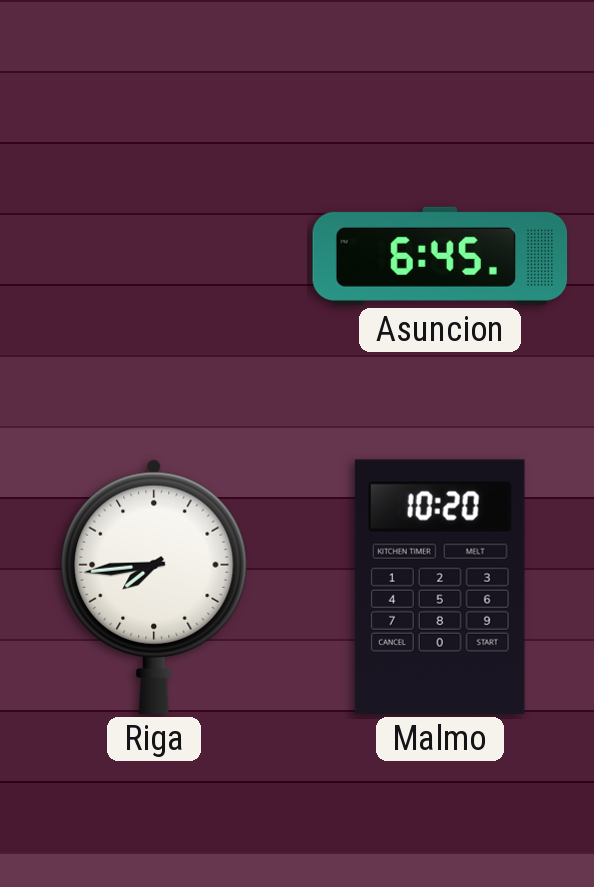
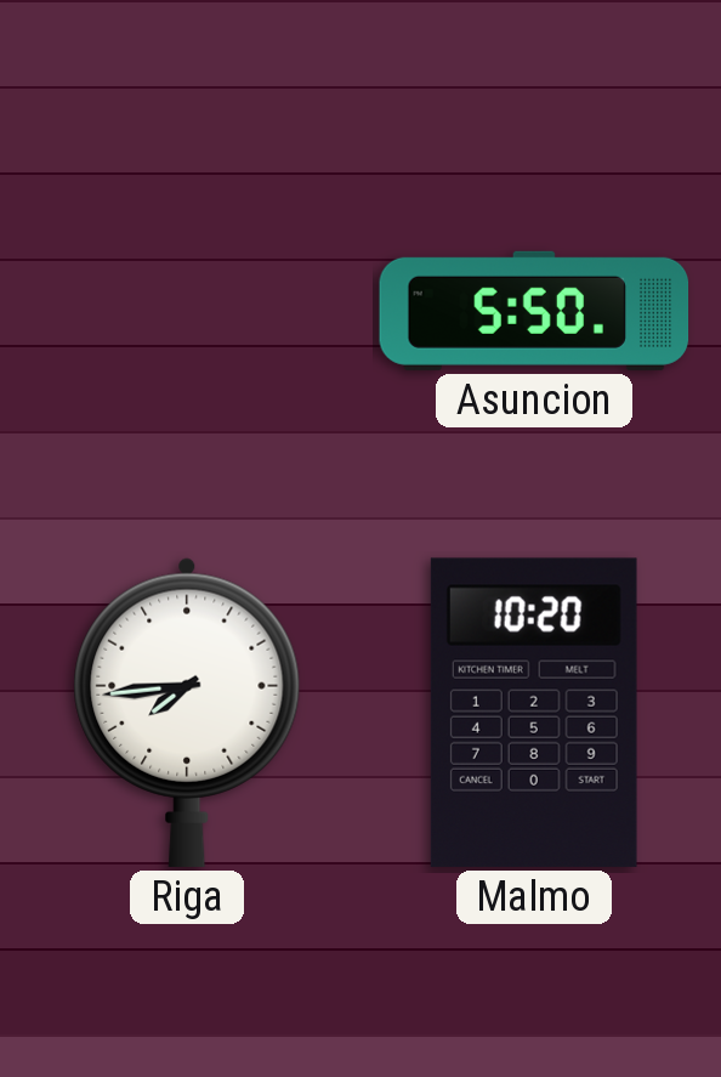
Asuncion: 6:45 -> 5:50 (534, 311)
